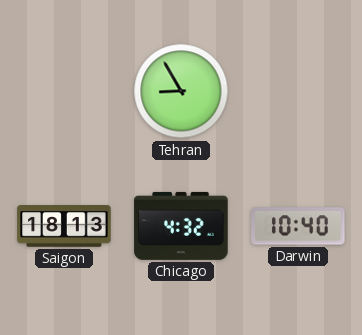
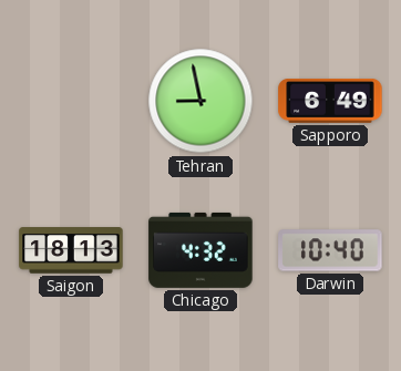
Tehran: 8:55 -> 8:58 (200, 101)
Sapporo: none -> 6:49 (330, 102)
